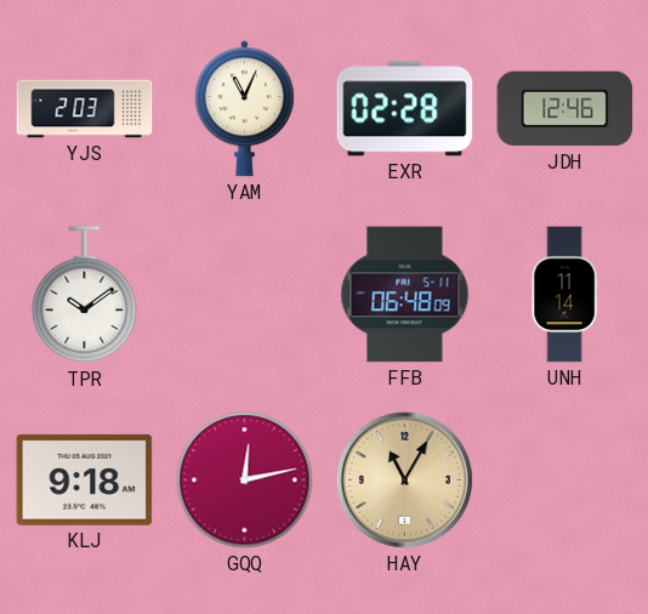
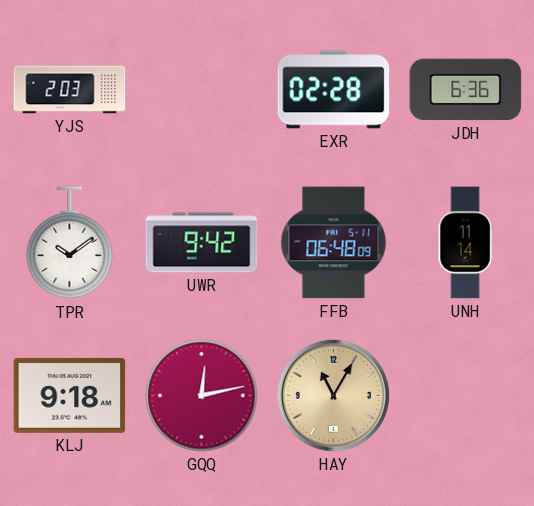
YAM: 11:04 -> none (244, 109)
JDH: 12:46 -> 6:36 (466, 90)
UWR: none -> 9:42 (202, 243)
